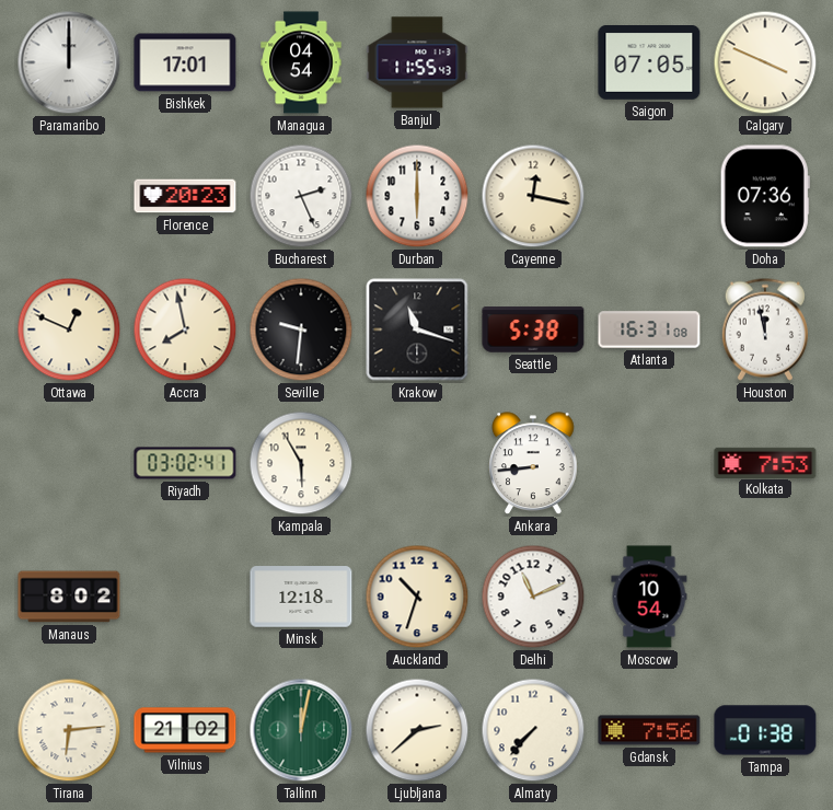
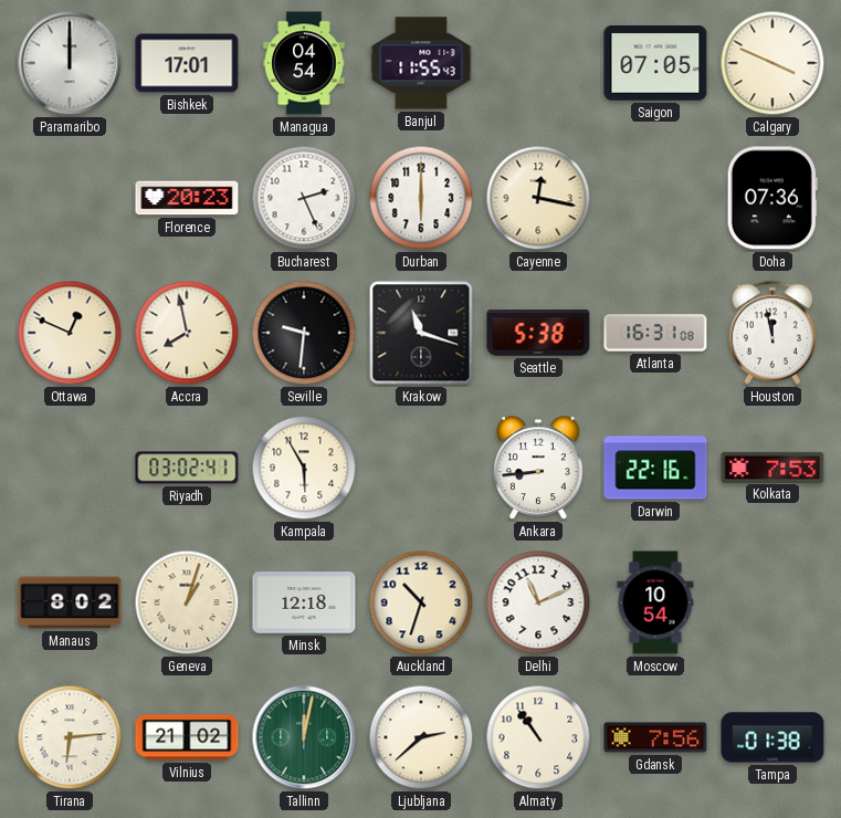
Darwin: none -> 22:16 (655, 468)
Geneva: none -> 1:03 (187, 602)
Almaty: 7:37 -> 10:54 (538, 737)
